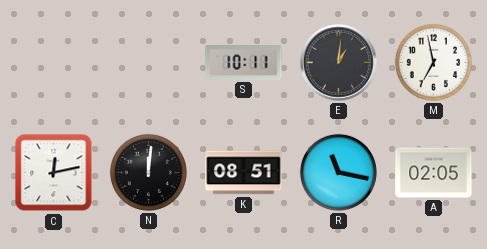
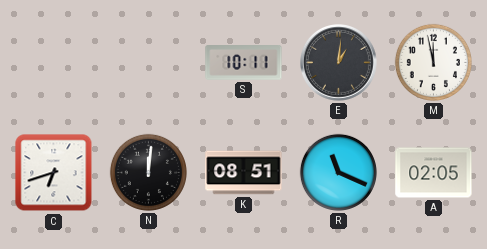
M: 6:58 -> 11:58 (433, 62)
C: 12:13 -> 6:42 (54, 173)
R: 11:17 -> 11:19 (338, 172)
